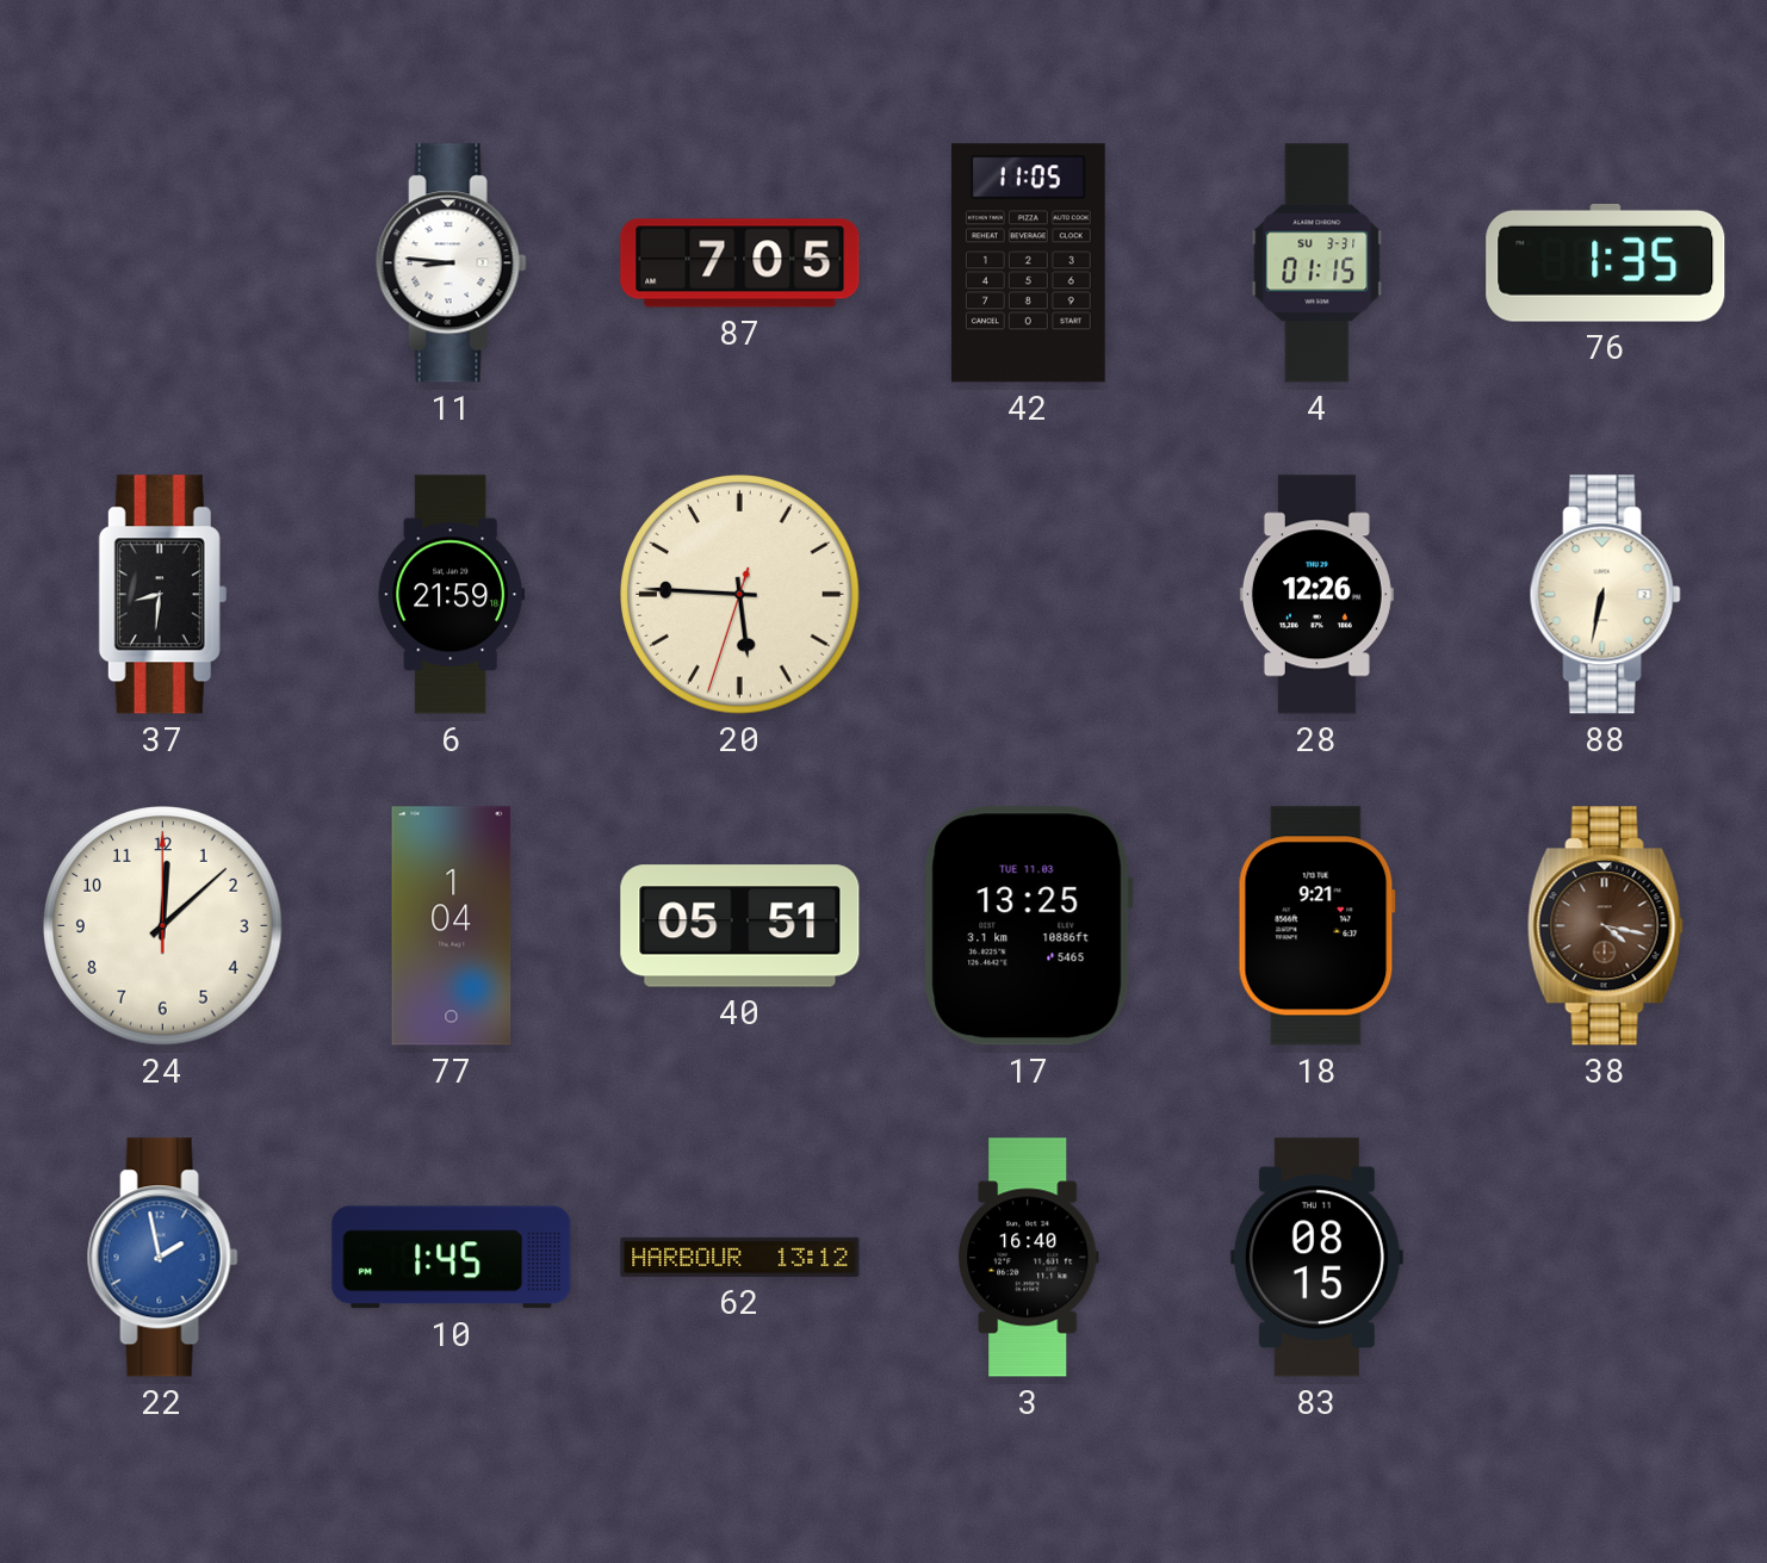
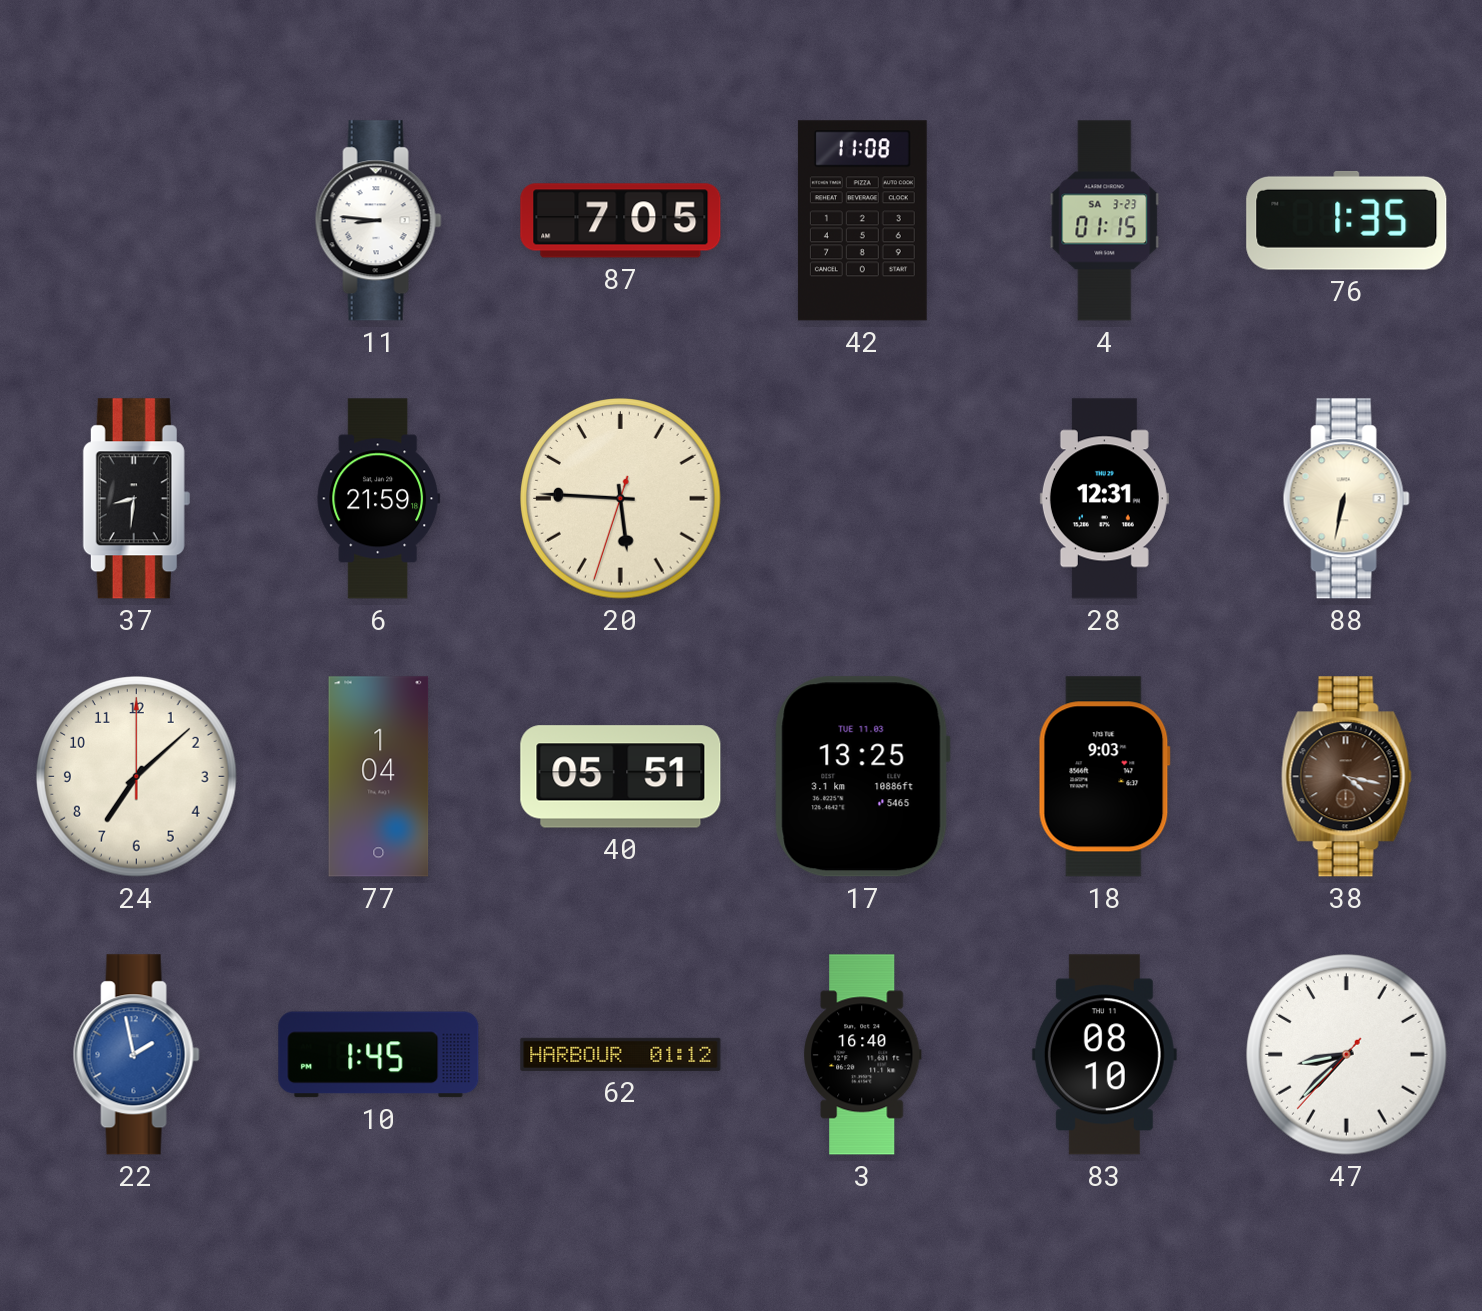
42: 11:05 -> 11:08 (862, 221)
4 date: SU 3-31 -> SA 3-23 (1105, 221)
28: 12:26 -> 12:31 (1104, 499)
24: 12:08 -> 7:08 (137, 777)
18: 9:21 -> 9:03 (1104, 777)
62: 13:12 -> 01:12 (621, 1054)
83: 08:15 -> 08:10 (1104, 1055)
47: none -> 8:37 (1347, 1055)
